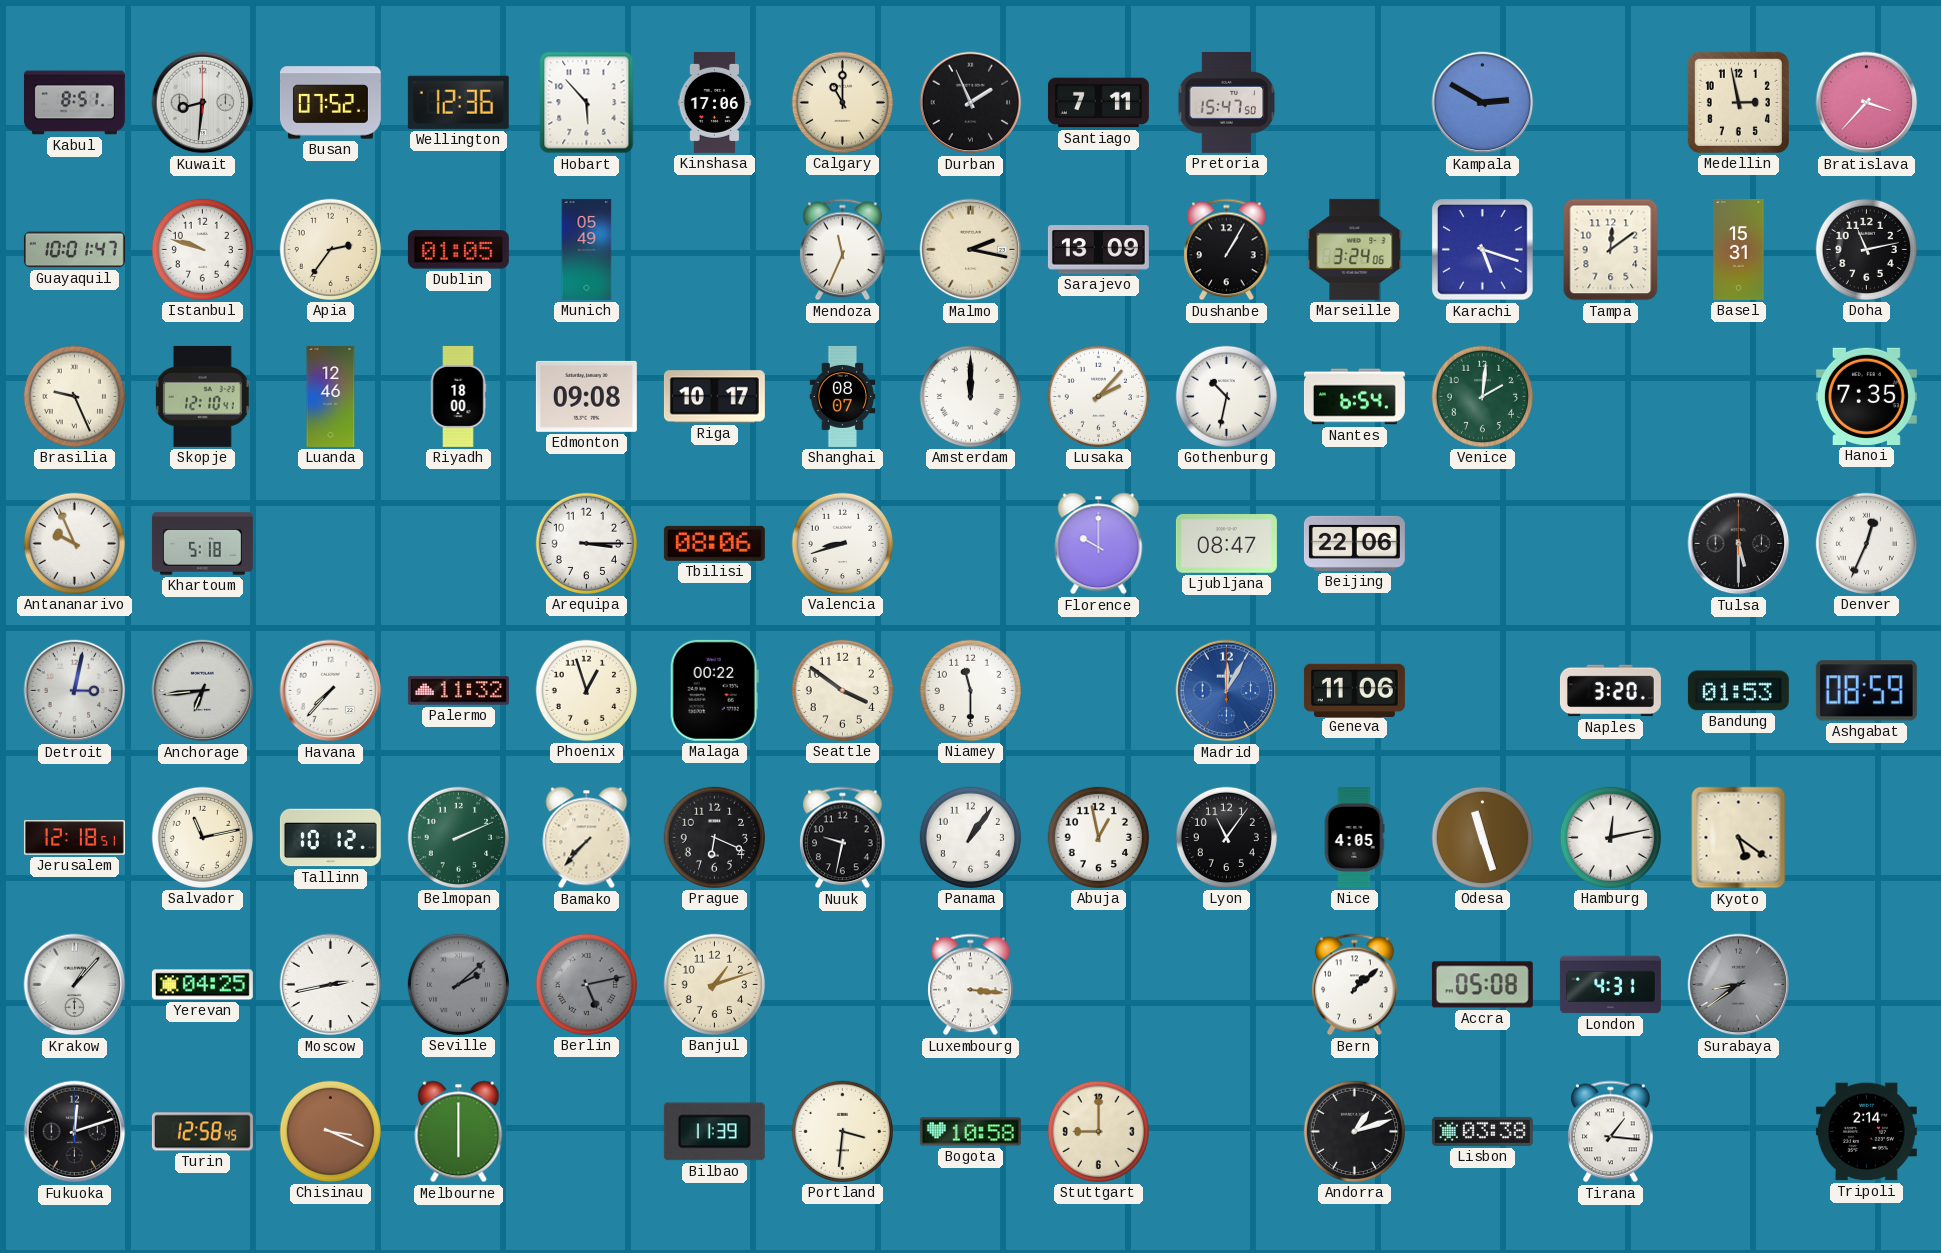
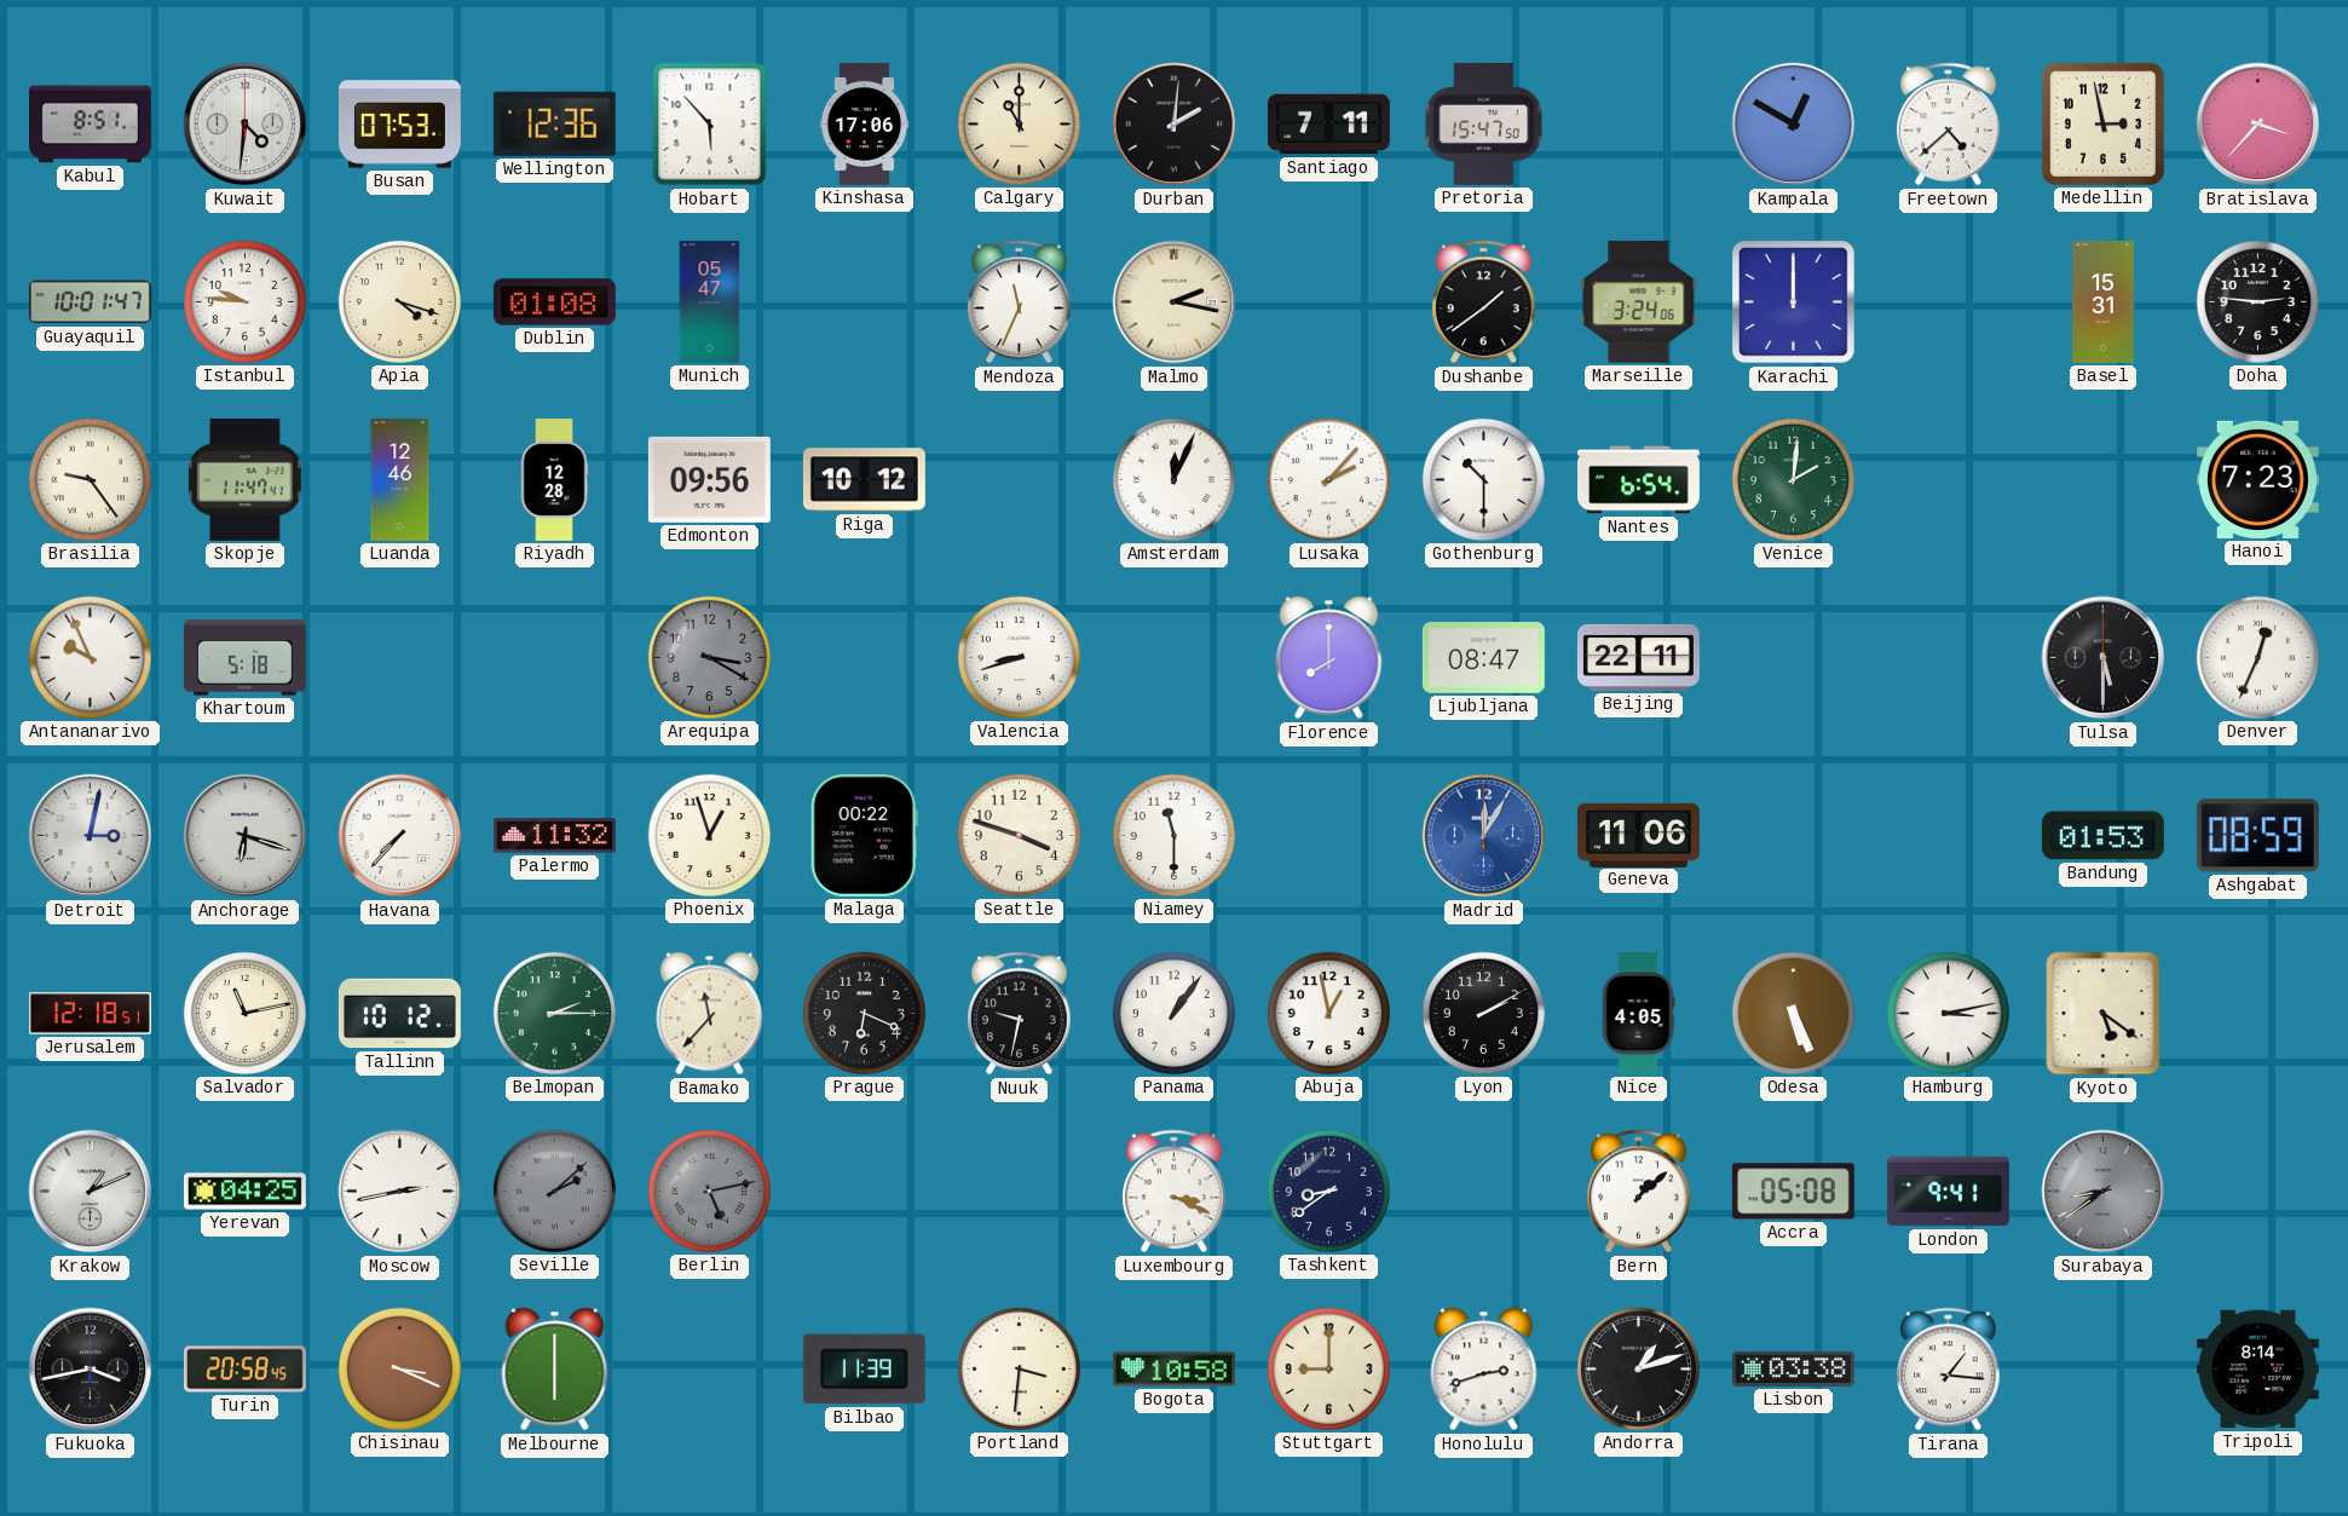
Kuwait: 8:31 -> 4:31 (246, 125)
Busan: 07:52 -> 07:53 (399, 125)
Durban: 1:56 -> 2:01 (1175, 125)
Kampala: 2:50 -> 12:50 (1794, 125)
Freetown: none -> 4:38 (1949, 125)
Istanbul: 9:48 -> 9:46 (244, 301)
Apia: 2:36 -> 4:18 (399, 301)
Dublin: 01:05 -> 01:08 (554, 302)
Munich: 05:49 -> 05:47 (710, 301)
Sarajevo: 13:09 -> none (1098, 250)
Dushanbe: 1:05 -> 1:39 (1484, 302)
Karachi: 5:18 -> 12:00 (1794, 302)
Tampa: 12:09 -> none (1611, 250)
Doha: 11:13 -> 2:46 (2257, 301)
Brasilia: 9:26 -> 9:24 (90, 479)
Skopje: 12:10 -> 11:47 (246, 479)
Riyadh: 18:00 -> 12:28 (554, 479)
Edmonton: 09:08 -> 09:56 (709, 479)
Riga: 10:17 -> 10:12 (864, 480)
Shanghai: 08:07 -> none (843, 396)
Amsterdam: 12:00 -> 12:04 (1173, 479)
Gothenburg: 10:32 -> 10:30 (1483, 479)
Hanoi: 7:35 -> 7:23 (2257, 479)
Arequipa: 3:15 -> 3:20 (709, 657)
Arequipa dial: white -> grey (709, 657)
Tbilisi: 08:06 -> none (714, 543)
Florence: 10:00 -> 8:00 (1329, 658)
Beijing: 22:06 -> 22:11 (1638, 657)
Anchorage: 6:44 -> 6:18 (246, 836)
Seattle: 3:51 -> 3:48 (1019, 835)
Naples: 3:20 -> none (1610, 691)
Belmopan: 2:11 -> 2:15 (554, 1013)
Bamako: 7:37 -> 11:37 (710, 1014)
Lyon: 11:06 -> 2:10 (1483, 1013)
Odesa: 11:27 -> 5:26 (1793, 1013)
Hamburg: 12:13 -> 3:13 (1948, 1013)
Krakow: 1:07 -> 1:11 (91, 1192)
Banjul: 1:12 -> none (714, 984)
Luxembourg: 3:16 -> 3:19 (1175, 1192)
Tashkent: none -> 8:39 (1328, 1191)
London: 4:31 -> 9:41 (1948, 1192)
Fukuoka: 12:12 -> 3:43 (91, 1370)
Turin: 12:58 -> 20:58 (244, 1370)
Honolulu: none -> 2:42 (1484, 1370)
Tripoli: 2:14 -> 8:14 (2257, 1370)
